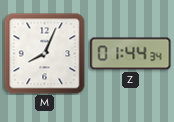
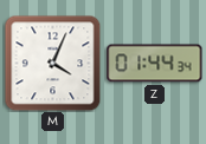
M: 8:04 -> 4:04 (52, 63)
